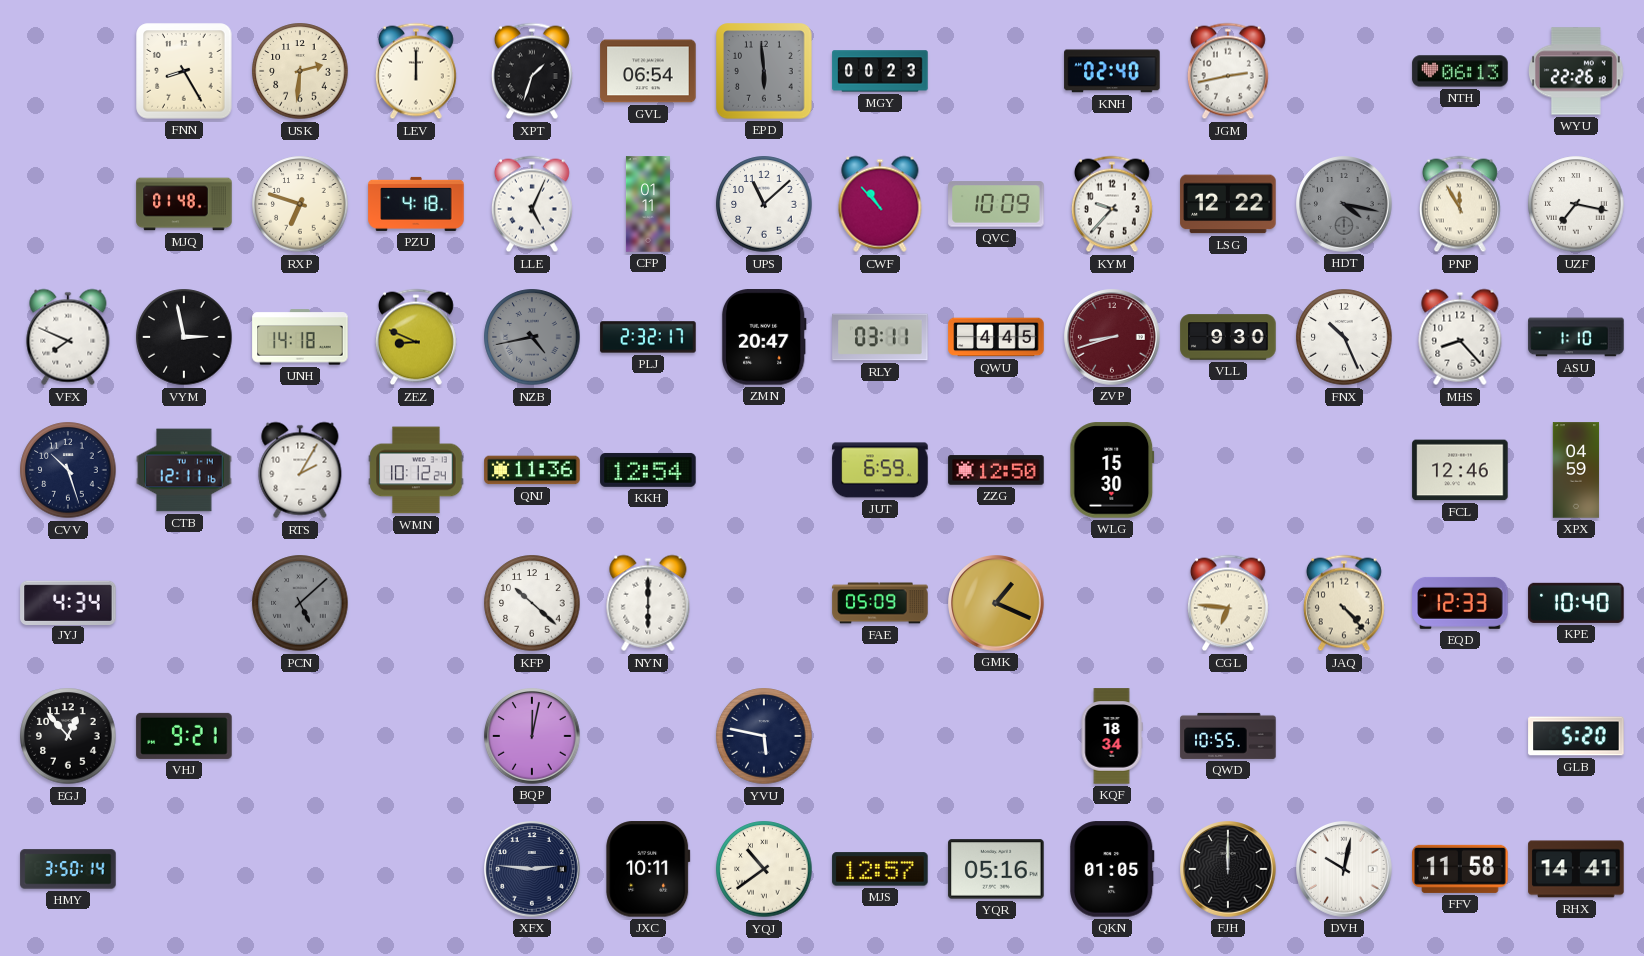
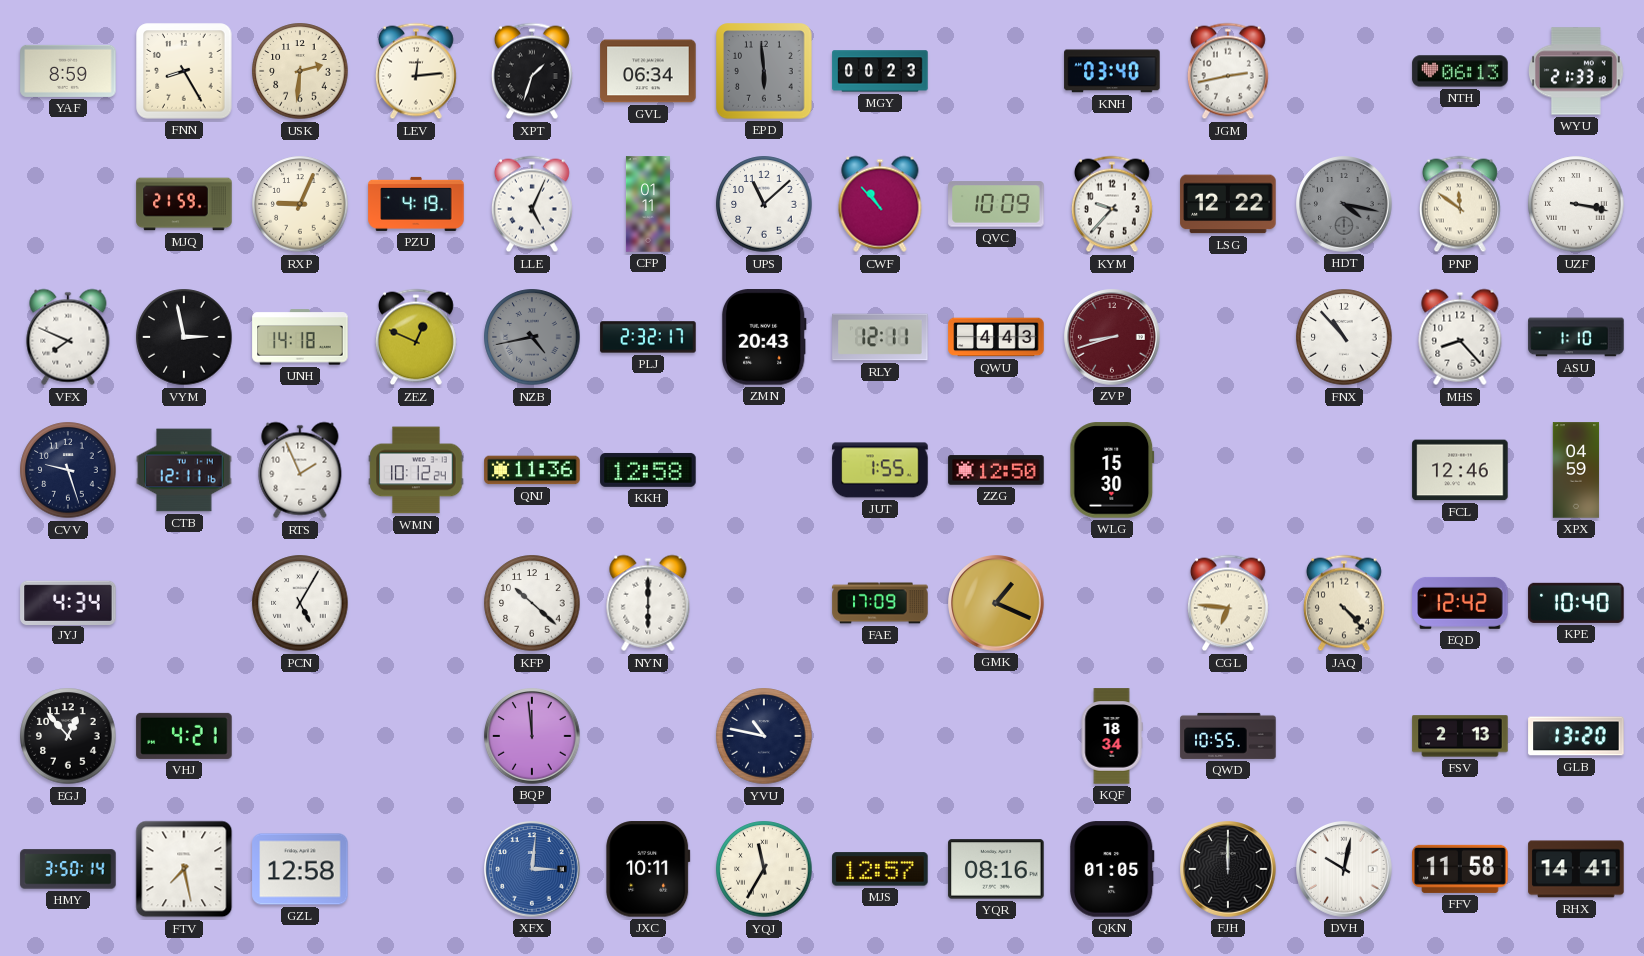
YAF: none -> 8:59 (68, 71)
LEV: 12:00 -> 12:14 (416, 71)
GVL: 06:54 -> 06:34 (648, 71)
KNH: 02:40 -> 03:40 (1112, 71)
WYU: 22:26 -> 21:33 (1577, 71)
MJQ: 01:48 -> 21:59 (184, 204)
RXP: 6:48 -> 9:04 (300, 204)
PZU: 4:18 -> 4:19 (416, 204)
PNP: 11:55 -> 11:51 (1460, 204)
UZF: 7:17 -> 3:17 (1576, 204)
ZEZ: 8:49 -> 12:49 (416, 337)
ZMN: 20:47 -> 20:43 (764, 337)
RLY: 03:11 -> 12:11 (880, 337)
QWU: 4:45 -> 4:43 (996, 337)
VLL: 9:30 -> none (1228, 337)
FNX: 10:26 -> 10:53 (1344, 337)
CVV: 10:27 -> 9:27 (68, 470)
RTS: 2:05 -> 1:56 (300, 470)
KKH: 12:54 -> 12:58 (648, 470)
JUT: 6:59 -> 1:55 (880, 470)
PCN: 5:08 -> 5:05 (300, 603)
PCN dial: grey -> white (300, 603)
FAE: 05:09 -> 17:09 (880, 603)
EQD: 12:33 -> 12:42 (1460, 603)
VHJ: 9:21 -> 4:21 (184, 736)
BQP: 12:02 -> 11:59 (532, 736)
YVU: 5:47 -> 10:47 (764, 736)
FSV: none -> 2:13 (1460, 736)
GLB: 5:20 -> 13:20 (1576, 736)
FTV: none -> 7:28 (184, 869)
GZL: none -> 12:58 (300, 869)
XFX: 2:46 -> 3:01 (532, 869)
XFX dial: navy -> blue (532, 869)
YQJ: 10:39 -> 11:35 (764, 869)
YQR: 05:16 -> 08:16 (996, 869)
